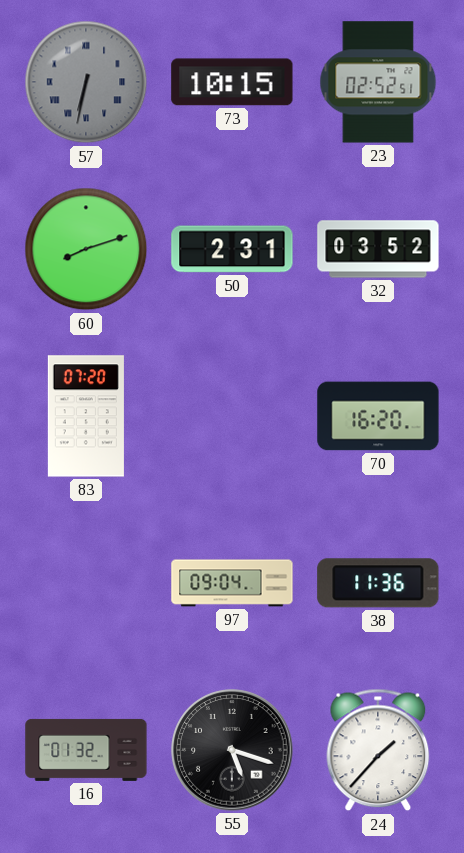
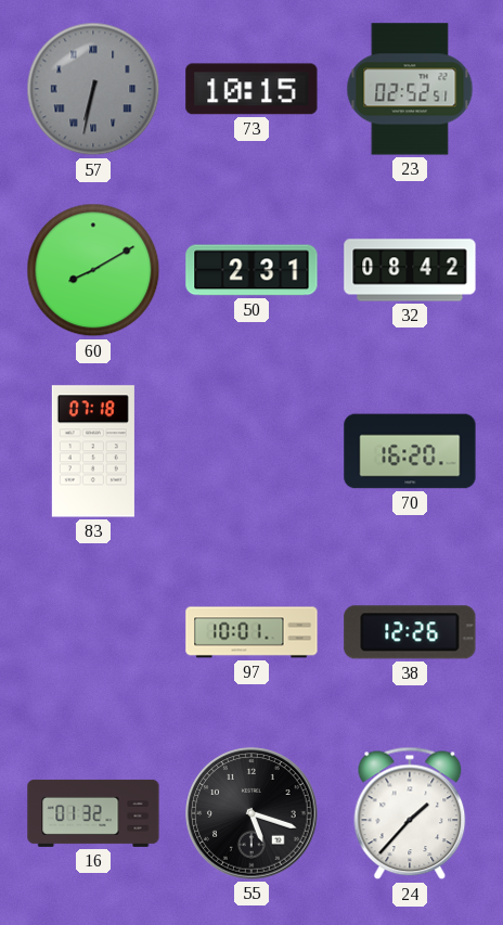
60: 8:12 -> 8:10 (93, 270)
32: 03:52 -> 08:42 (410, 270)
83: 07:20 -> 07:18 (93, 451)
97: 09:04 -> 10:01 (251, 632)
38: 11:36 -> 12:26 (410, 632)
